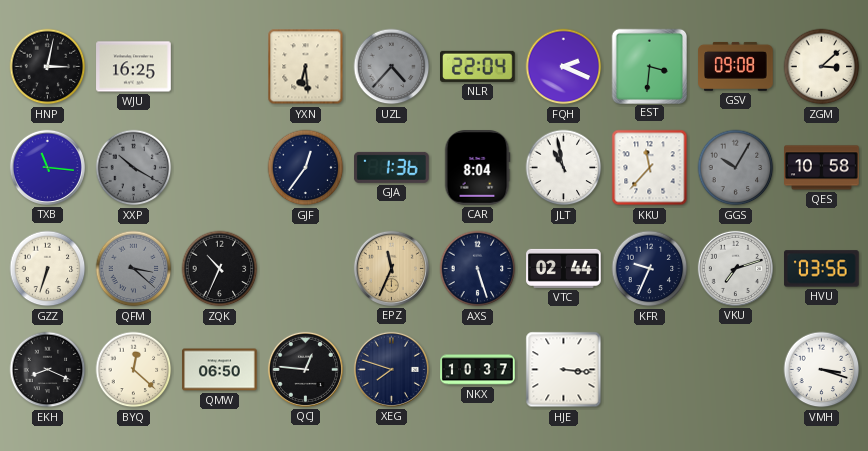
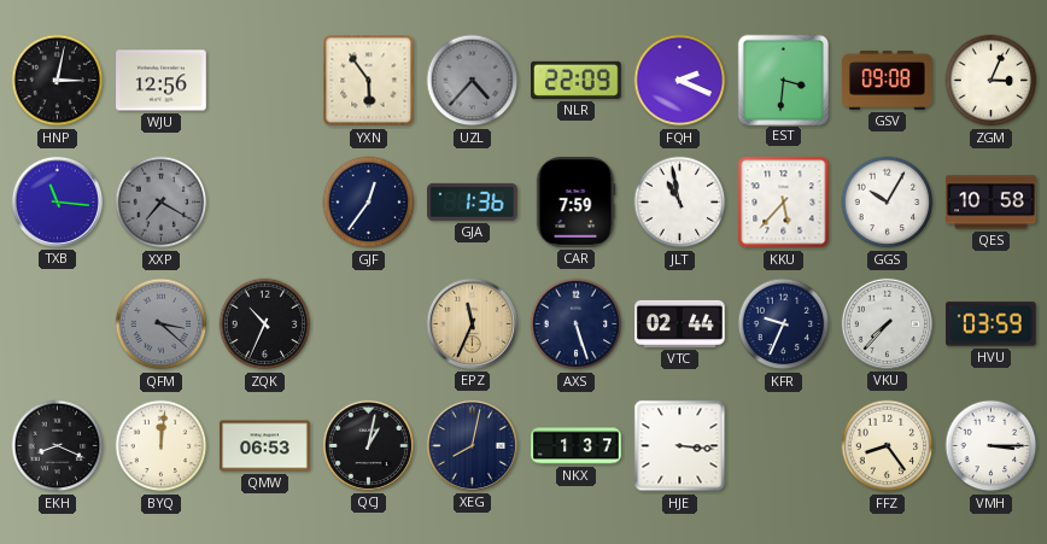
WJU: 16:25 -> 12:56 (162, 81)
YXN: 6:29 -> 5:54 (369, 81)
NLR: 22:04 -> 22:09 (577, 80)
ZGM: 3:08 -> 3:04 (992, 81)
XXP: 10:20 -> 7:20 (162, 203)
CAR: 8:04 -> 7:59 (575, 203)
KKU: 11:37 -> 5:37 (784, 203)
GGS dial: grey -> white (888, 203)
GZZ: 6:33 -> none (48, 269)
VKU: 7:12 -> 7:37 (887, 323)
HVU: 03:56 -> 03:59 (992, 324)
BYQ: 12:22 -> 12:01 (162, 446)
QMW: 06:50 -> 06:53 (265, 446)
QCJ: 12:46 -> 1:02 (368, 445)
XEG: 7:48 -> 8:02 (472, 445)
NKX: 10:37 -> 1:37 (577, 446)
FFZ: none -> 8:24 (888, 446)
VMH: 3:18 -> 3:15 (992, 446)
